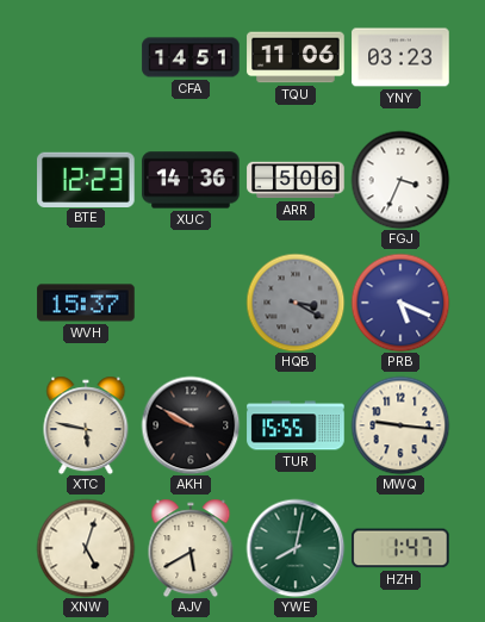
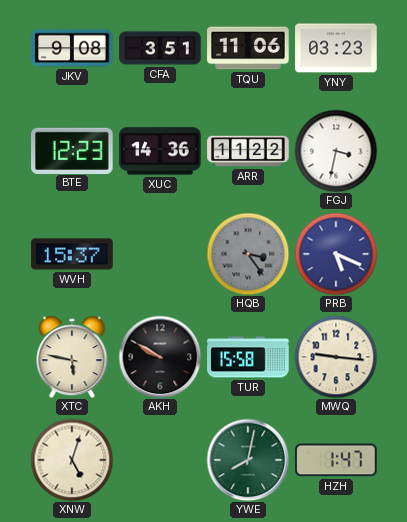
JKV: none -> 9:08 (72, 48)
CFA: 14:51 -> 3:51 (160, 48)
ARR: 5:06 -> 11:22 (248, 151)
FGJ: 3:34 -> 3:32 (336, 151)
HQB: 3:20 -> 3:24 (248, 254)
TUR: 15:55 -> 15:58 (248, 357)
AJV: 5:40 -> none (191, 548)
